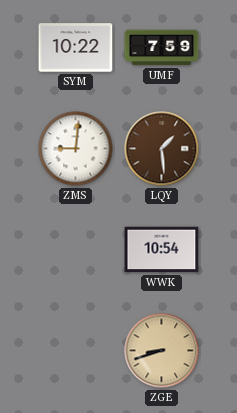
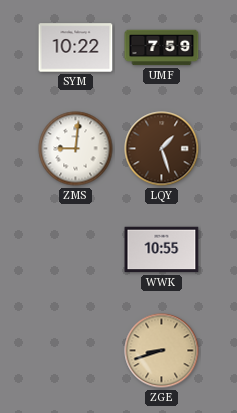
LQY: 1:29 -> 1:27 (162, 149)
WWK: 10:54 -> 10:55 (162, 250)
